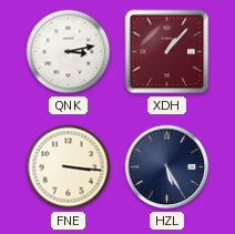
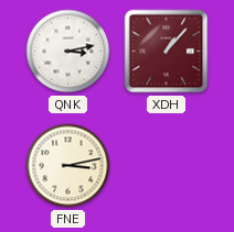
FNE: 3:16 -> 3:13 (68, 166)
HZL: 5:25 -> none (167, 167)
